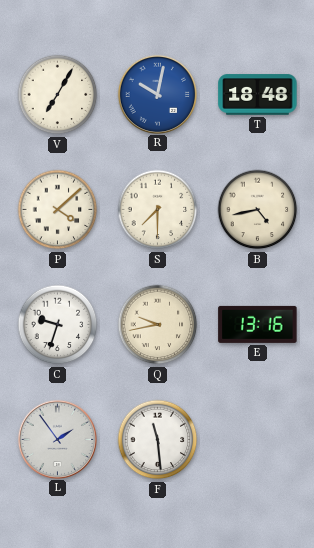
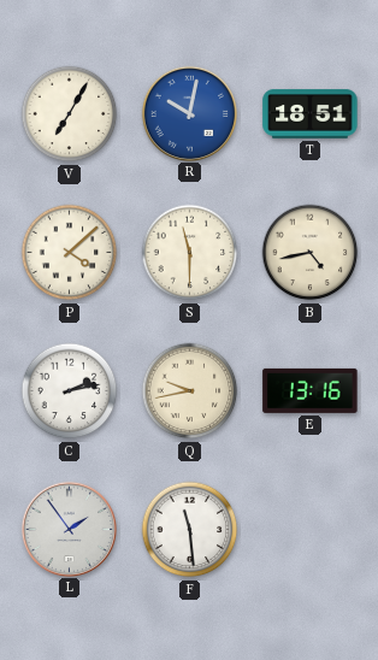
T: 18:48 -> 18:51 (311, 114)
S: 7:30 -> 11:30 (190, 253)
C: 9:33 -> 2:13 (70, 391)
